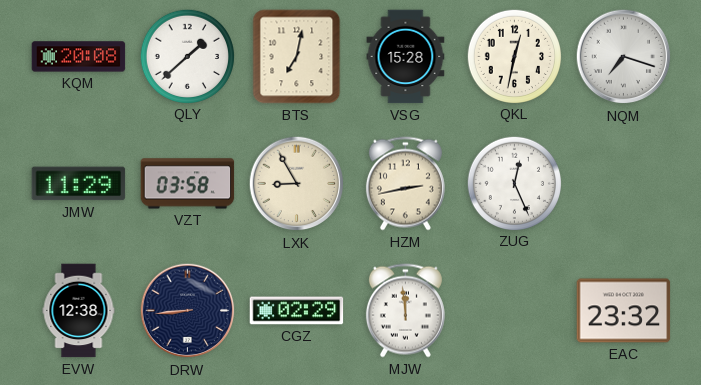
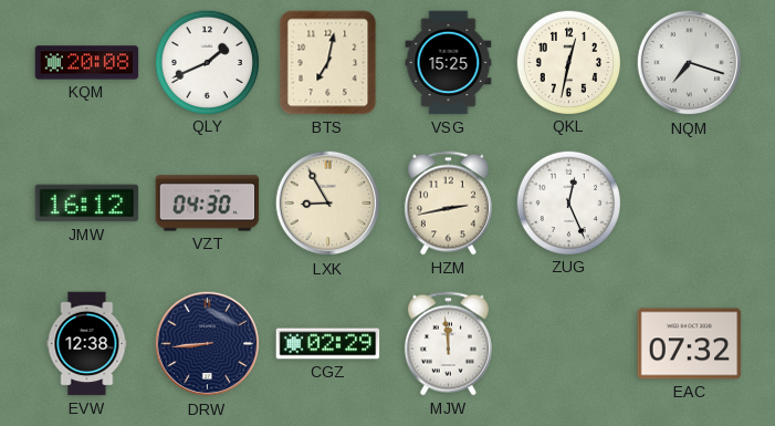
QLY: 1:38 -> 1:41 (207, 62)
VSG: 15:28 -> 15:25 (449, 63)
JMW: 11:29 -> 16:12 (87, 204)
VZT: 03:58 -> 04:30 (208, 204)
EAC: 23:32 -> 07:32 (690, 344)
